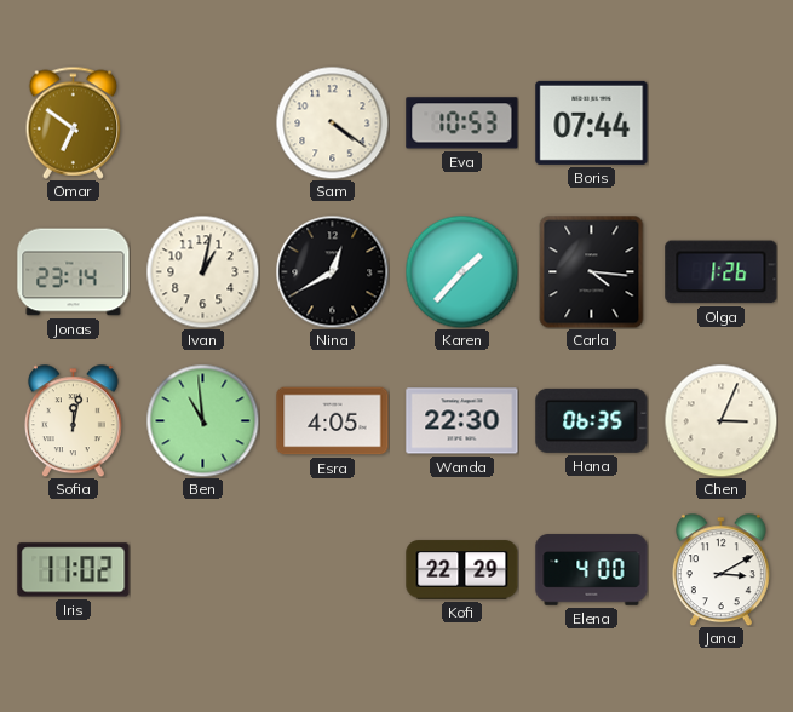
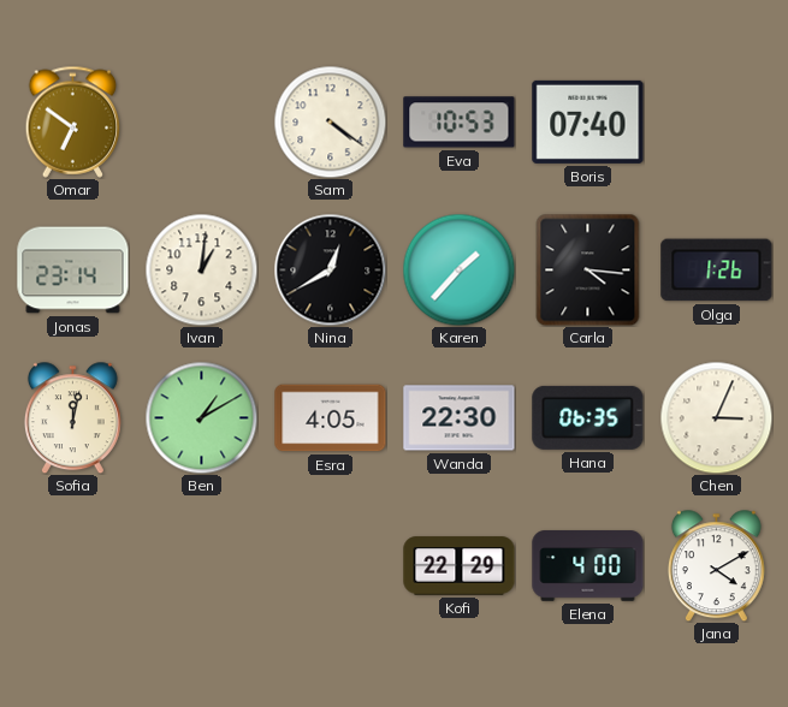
Boris: 07:44 -> 07:40 (588, 121)
Ivan: 1:02 -> 1:01 (201, 269)
Ben: 10:59 -> 1:10 (201, 417)
Iris: 11:02 -> none (74, 570)
Jana: 3:10 -> 4:10 (716, 565)
